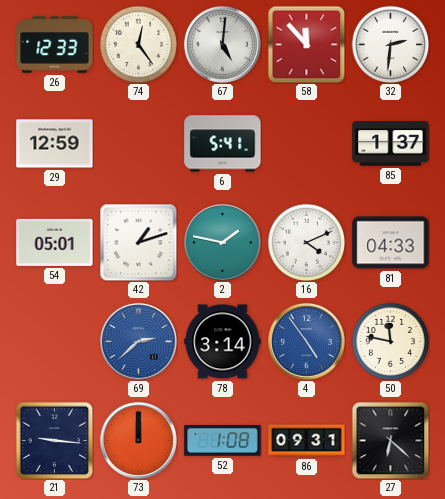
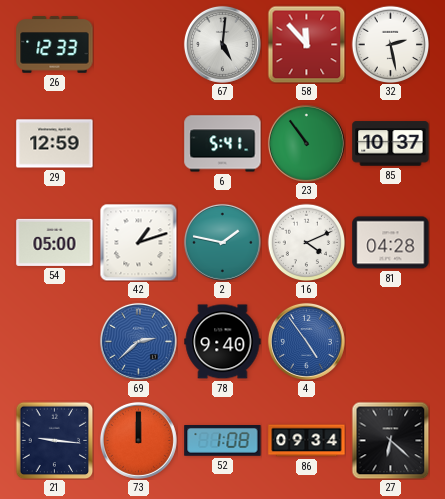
74: 12:24 -> none (138, 44)
32: 2:31 -> 2:28 (390, 44)
23: none -> 10:54 (306, 143)
85: 1:37 -> 10:37 (391, 144)
54: 05:01 -> 05:00 (55, 242)
81: 04:33 -> 04:28 (391, 243)
78: 3:14 -> 9:40 (223, 342)
50: 11:47 -> none (390, 341)
86: 09:31 -> 09:34 (307, 441)
